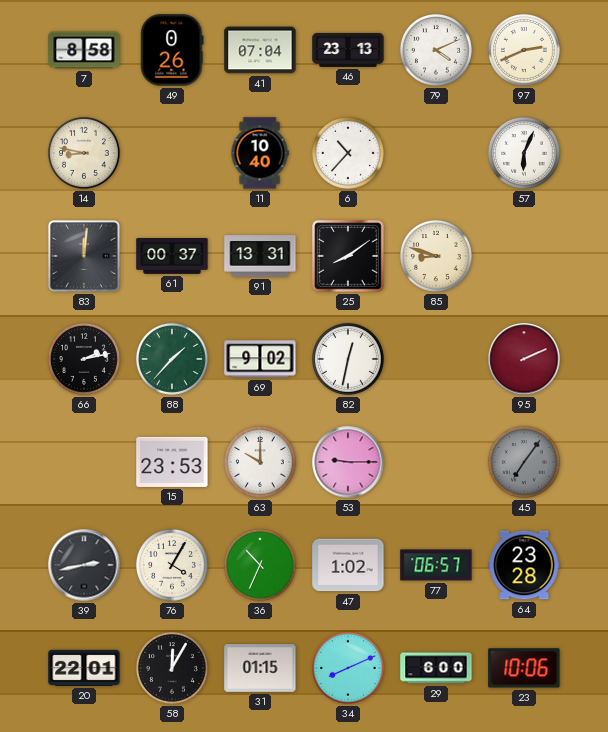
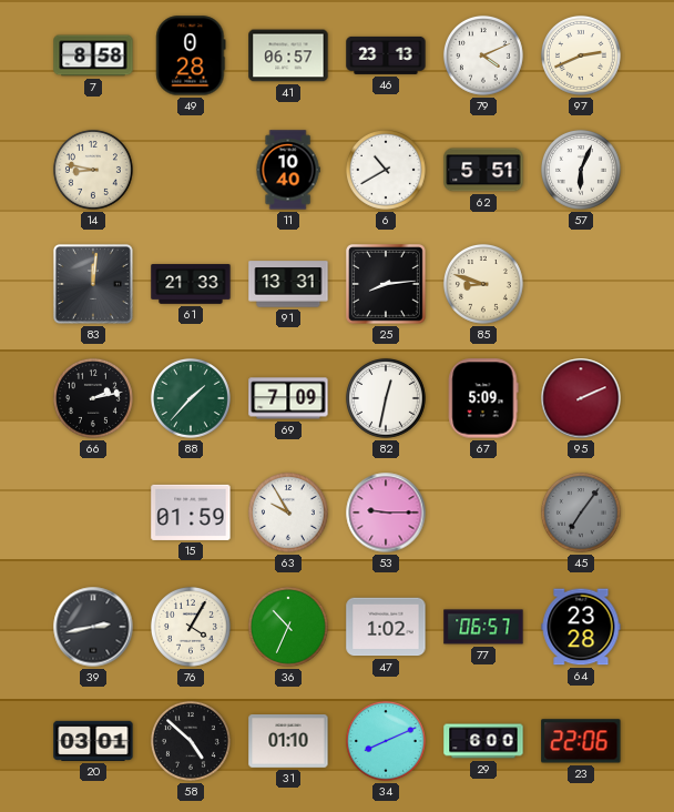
49: 0:26 -> 0:28 (191, 55)
41: 07:04 -> 06:57 (288, 55)
6: 10:37 -> 10:40 (386, 170)
62: none -> 5:51 (483, 170)
61: 00:37 -> 21:33 (191, 284)
25: 8:09 -> 8:14 (387, 285)
69: 9:02 -> 7:09 (288, 398)
67: none -> 5:09 (483, 398)
15: 23:53 -> 01:59 (191, 512)
63: 10:00 -> 9:55 (288, 512)
20: 22:01 -> 03:01 (93, 741)
58: 12:05 -> 4:52 (191, 741)
31: 01:15 -> 01:10 (288, 741)
23: 10:06 -> 22:06 (581, 741)
